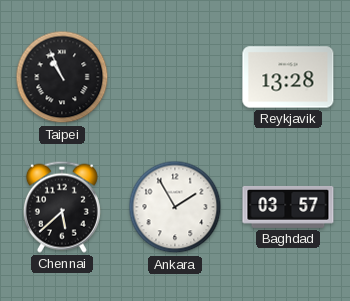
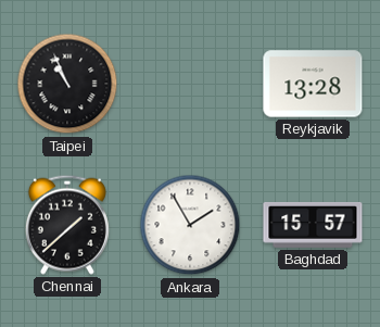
Chennai: 5:38 -> 1:38 (67, 225)
Baghdad: 03:57 -> 15:57 (313, 225)
